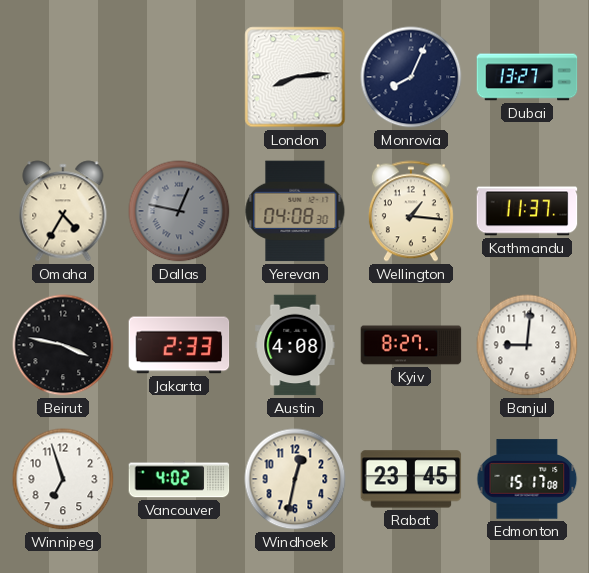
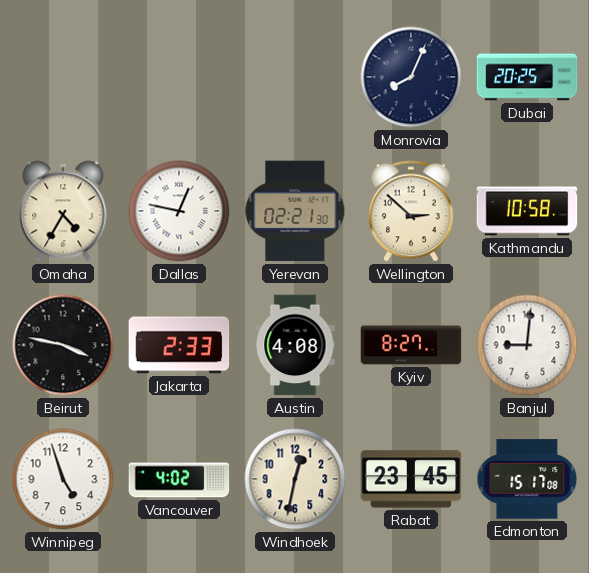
London: 8:14 -> none (295, 77)
Dubai: 13:27 -> 20:25 (527, 77)
Dallas dial: grey -> white (179, 211)
Yerevan: 04:08 -> 02:21 (295, 211)
Wellington: 1:16 -> 2:52 (411, 211)
Kathmandu: 11:37 -> 10:58 (527, 211)
Winnipeg: 6:57 -> 4:57 (63, 479)
